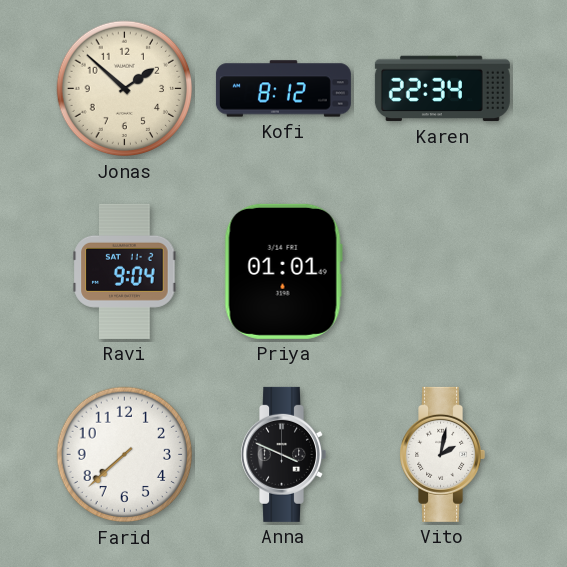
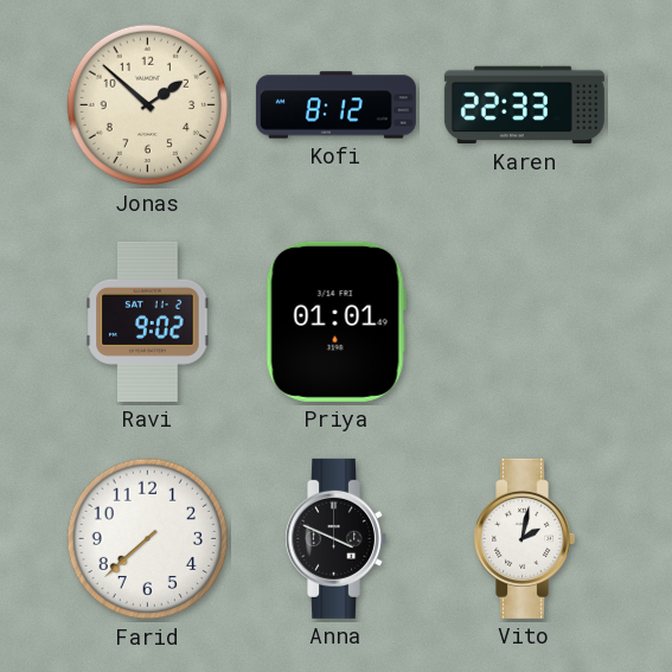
Karen: 22:34 -> 22:33 (524, 105)
Ravi: 9:04 -> 9:02 (148, 321)
